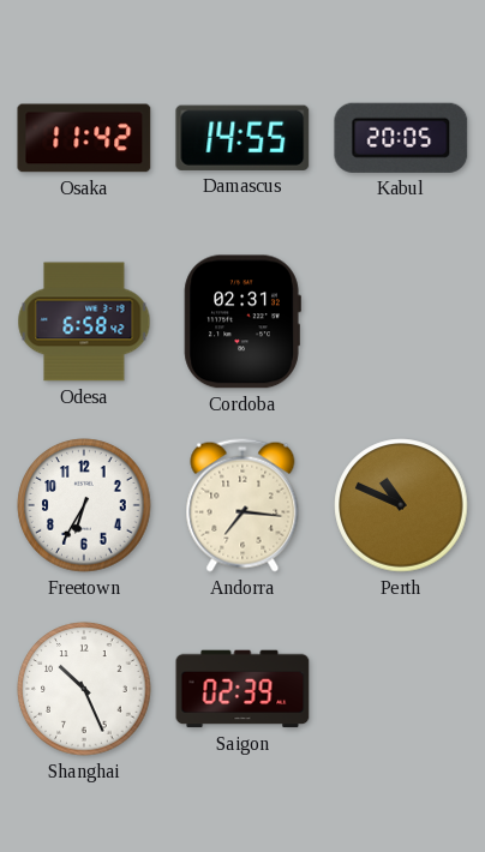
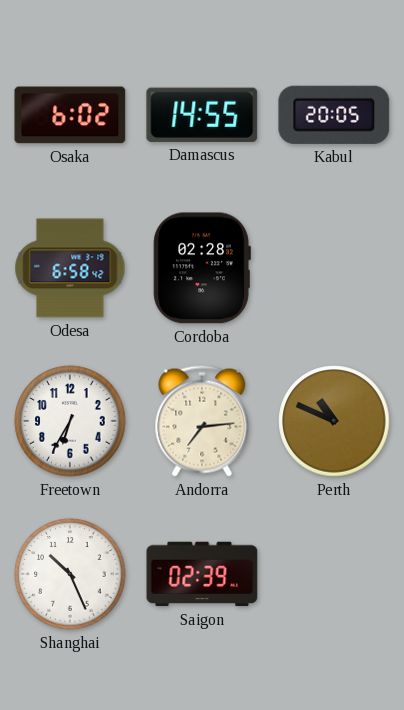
Osaka: 11:42 -> 6:02 (70, 115)
Cordoba: 02:31 -> 02:28 (202, 268)
Andorra: 7:16 -> 7:14 (202, 421)
